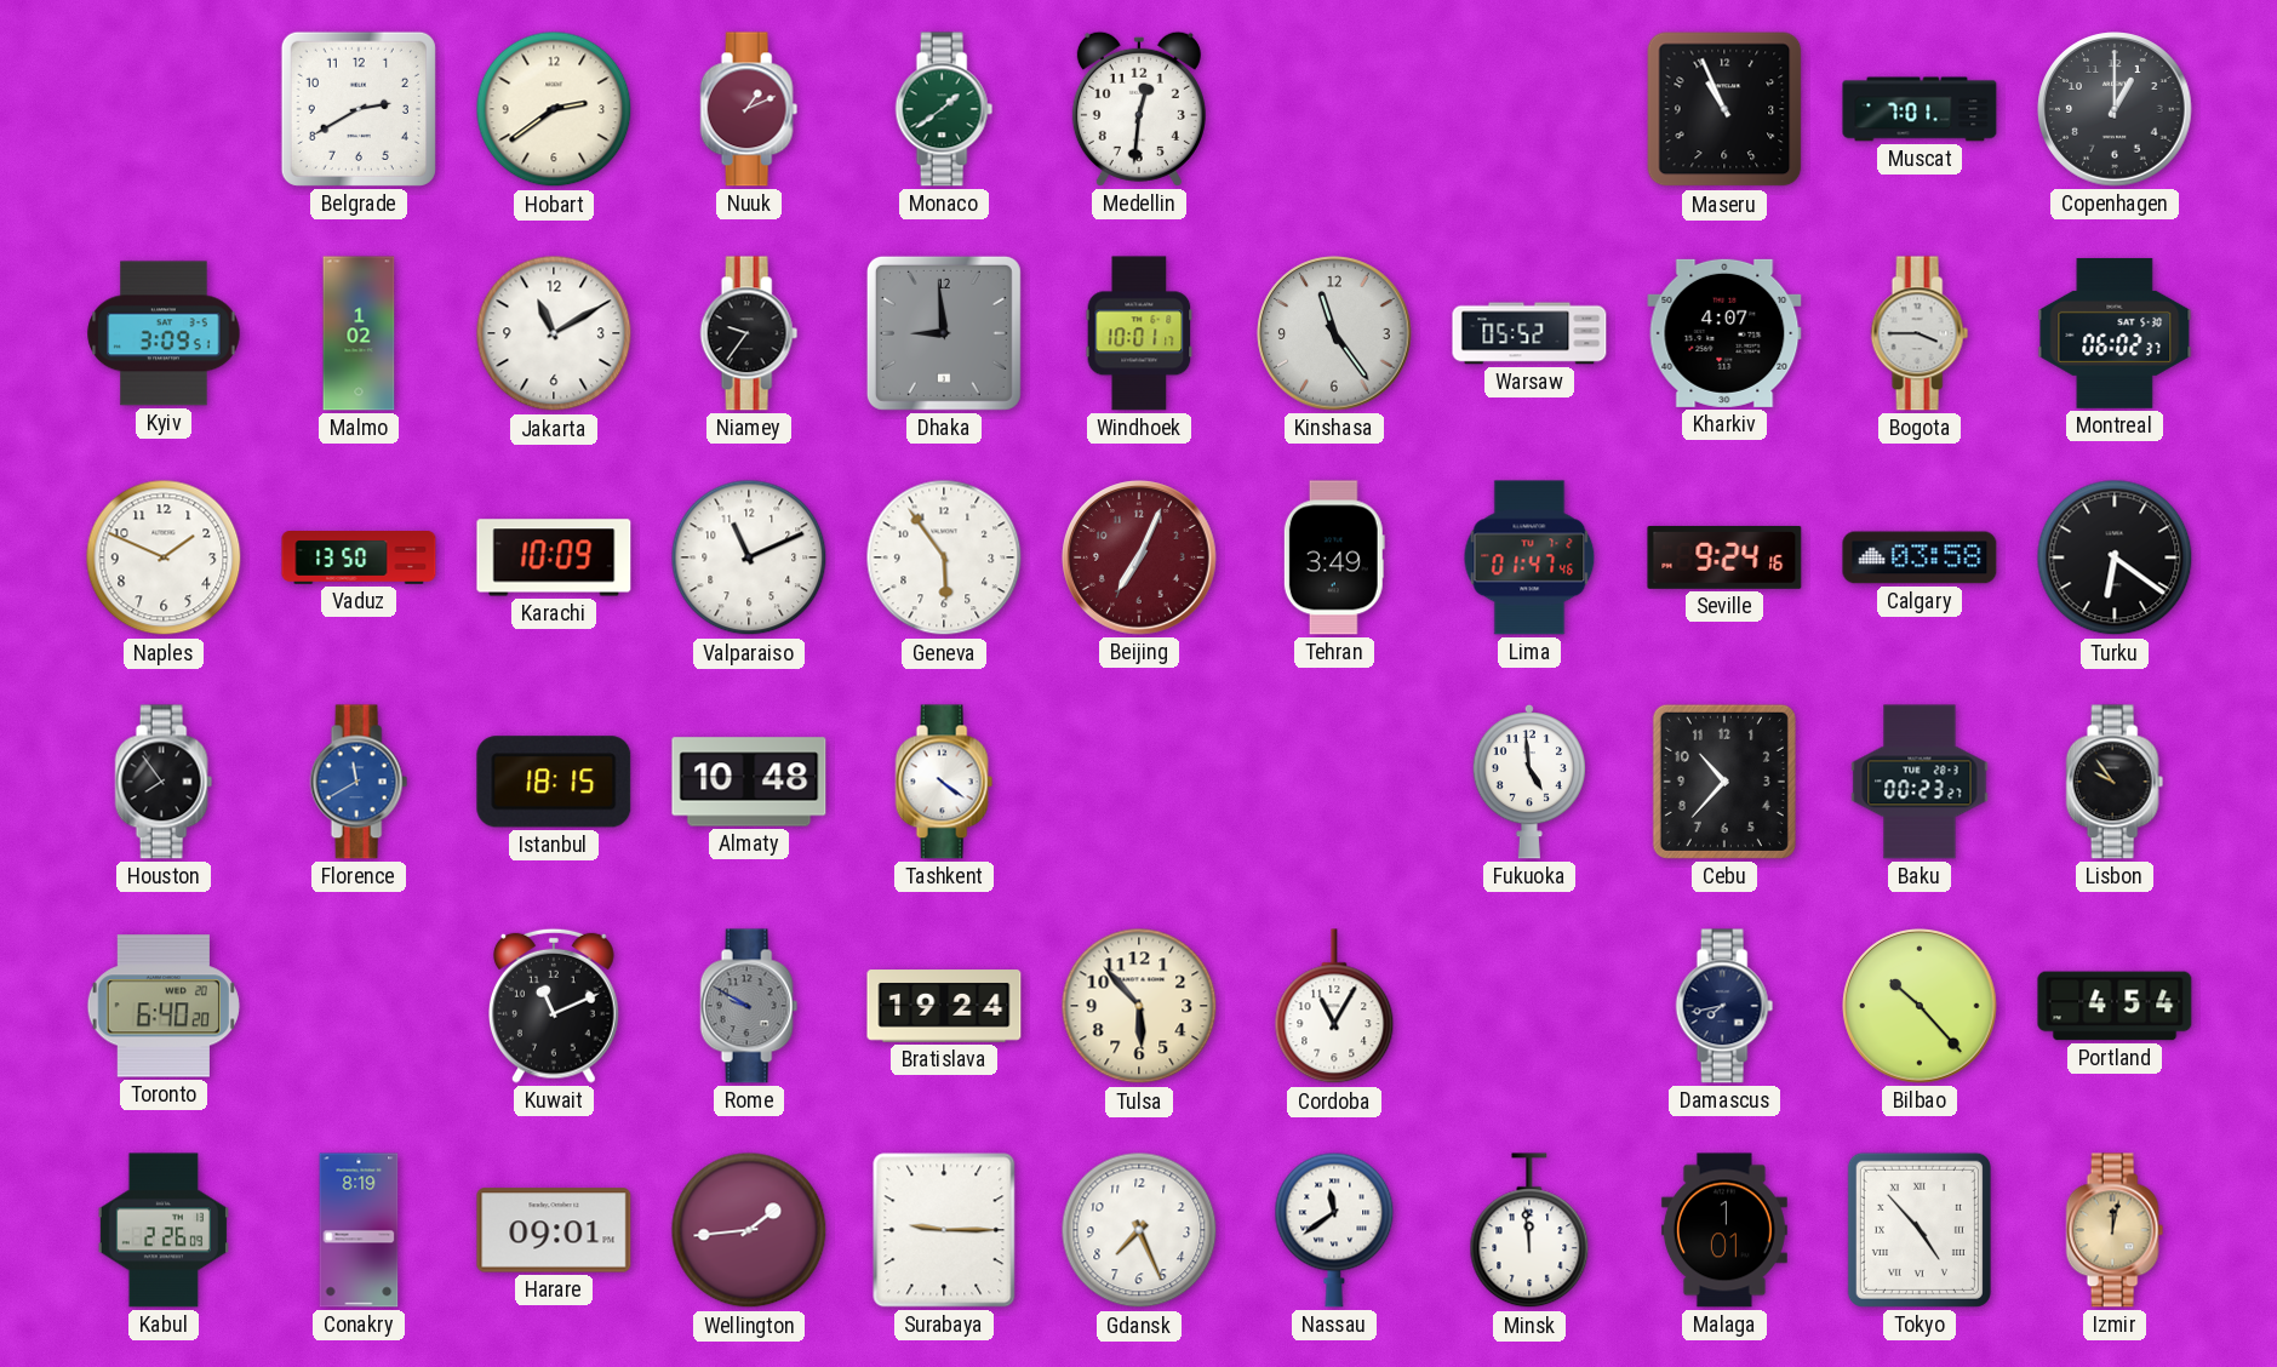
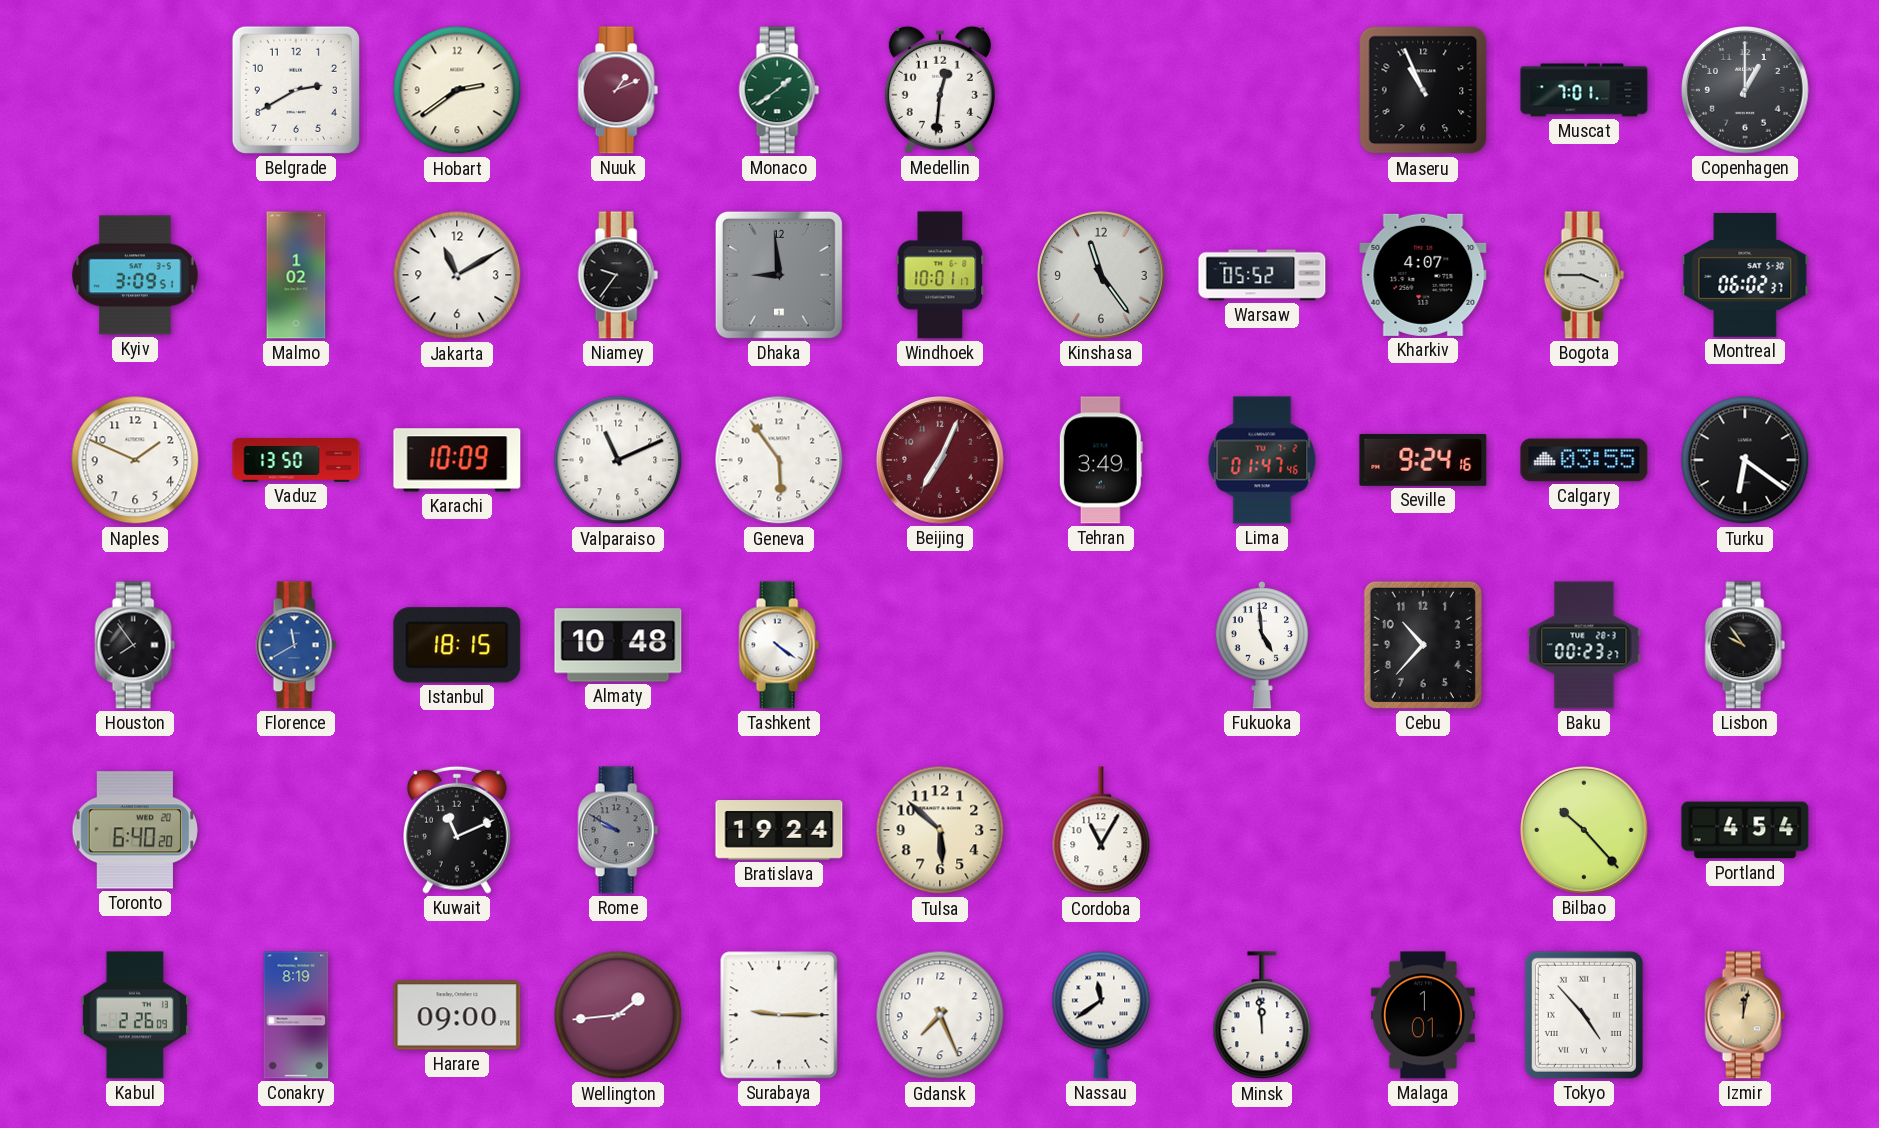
Calgary: 03:58 -> 03:55 (1584, 460)
Tulsa: 5:53 -> 5:52 (940, 830)
Damascus: 7:43 -> none (1724, 1006)
Harare: 09:01 -> 09:00 (457, 1015)
